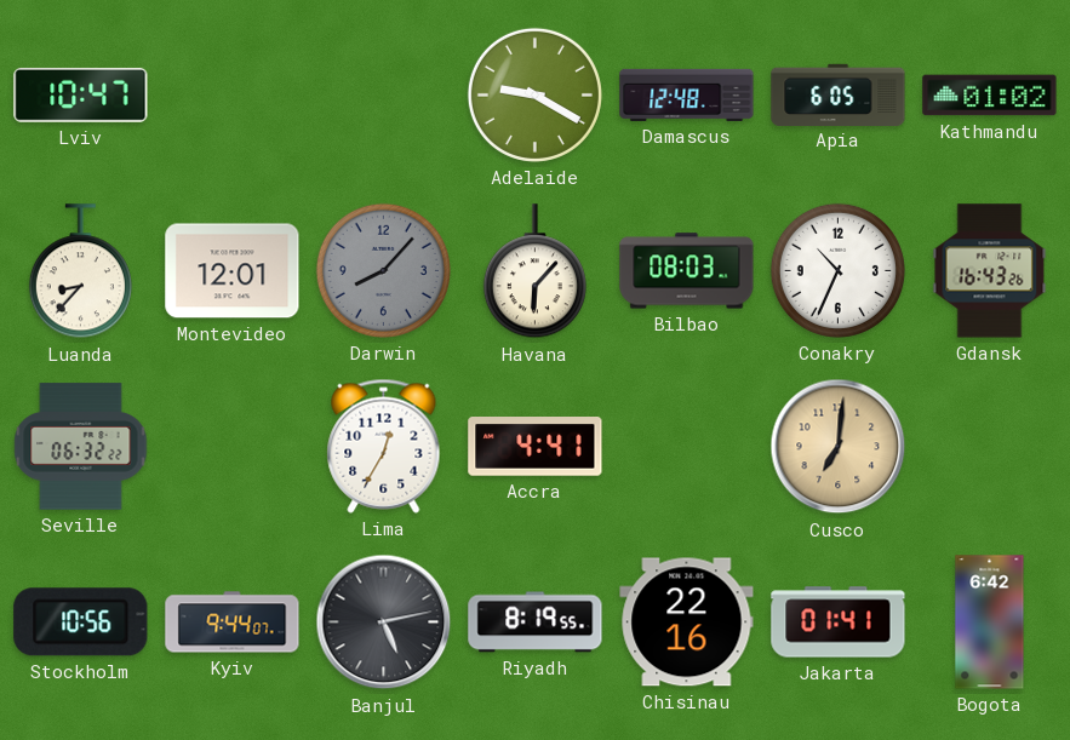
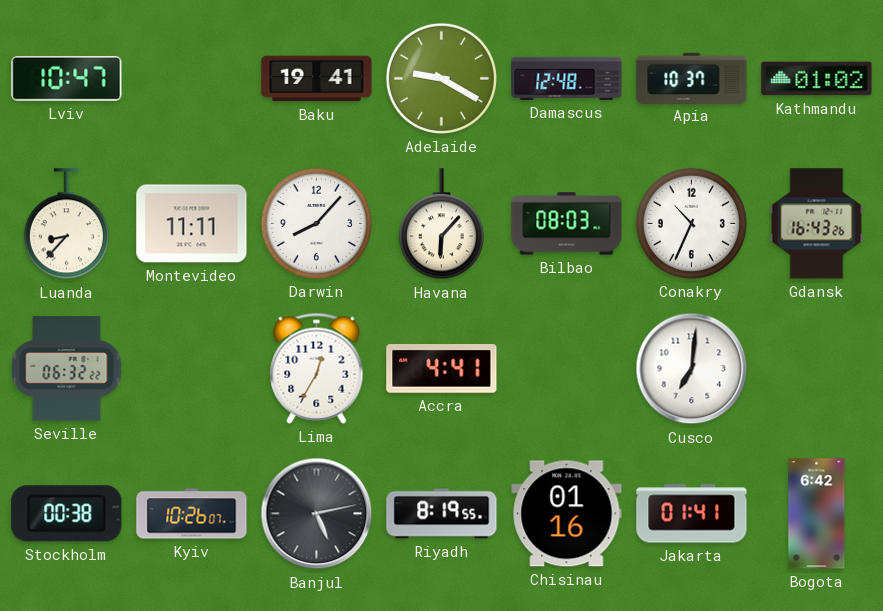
Baku: none -> 19:41 (317, 79)
Apia: 6:05 -> 10:37 (692, 78)
Montevideo: 12:01 -> 11:11 (192, 224)
Darwin dial: grey -> white (316, 223)
Cusco dial: champagne -> white (692, 369)
Stockholm: 10:56 -> 00:38 (67, 514)
Kyiv: 9:44 -> 10:26 (192, 514)
Chisinau: 22:16 -> 01:16 (567, 514)
